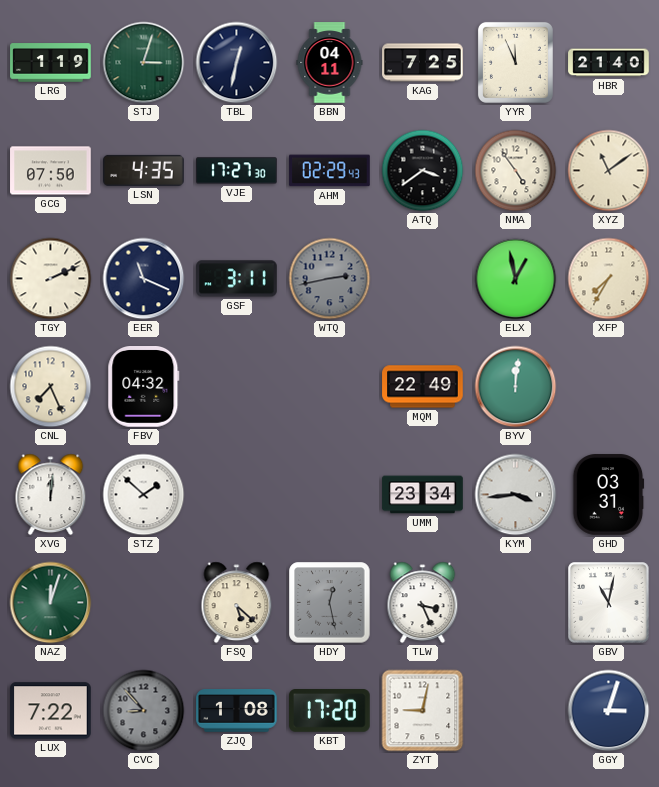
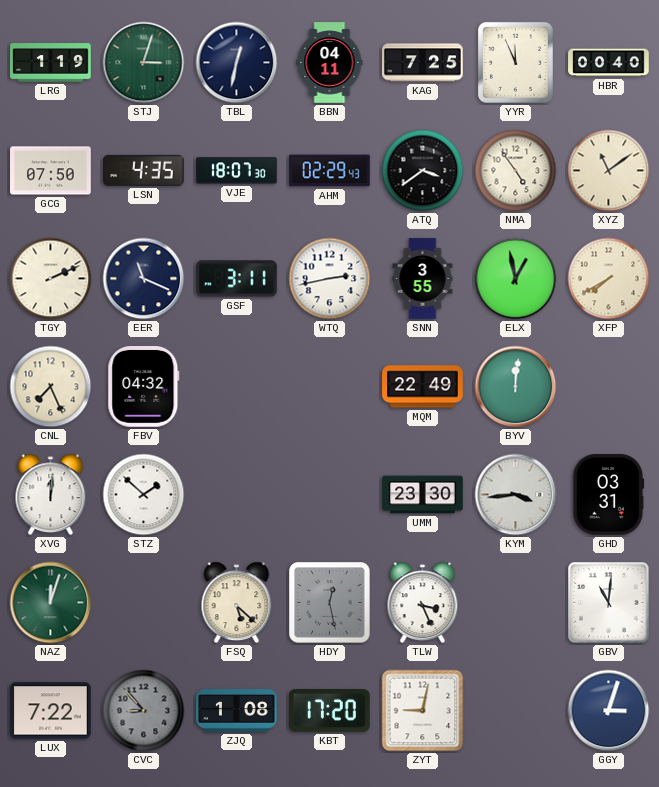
HBR: 21:40 -> 00:40 (609, 63)
VJE: 17:27 -> 18:07 (237, 171)
WTQ dial: grey -> white (330, 279)
SNN: none -> 3:55 (423, 279)
XFP: 7:35 -> 7:40 (609, 279)
UMM: 23:34 -> 23:30 (423, 495)
GBV: 11:02 -> 11:01 (609, 603)
